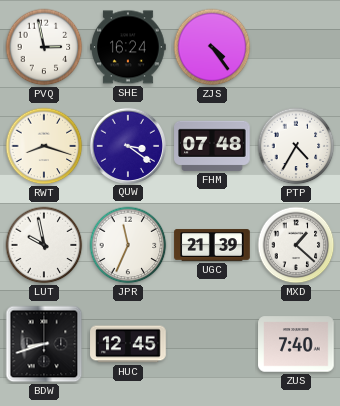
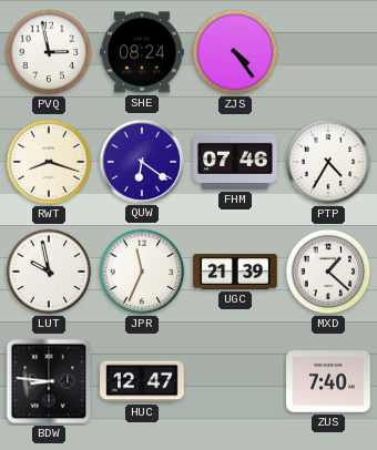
SHE: 16:24 -> 08:24 (142, 52)
QUW: 3:21 -> 6:21 (141, 161)
FHM: 07:48 -> 07:46 (235, 162)
BDW: 8:42 -> 8:46 (49, 381)
HUC: 12:45 -> 12:47 (142, 381)
